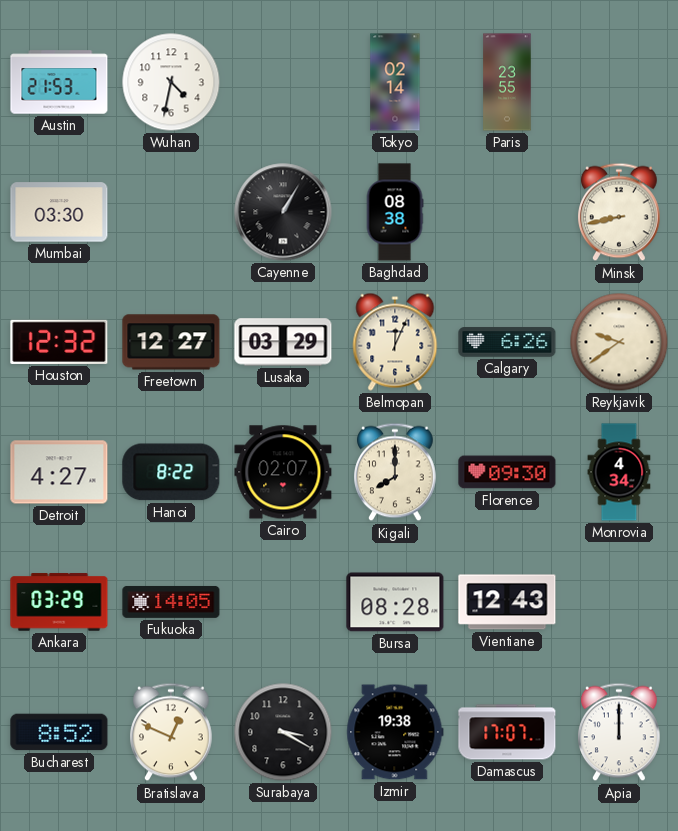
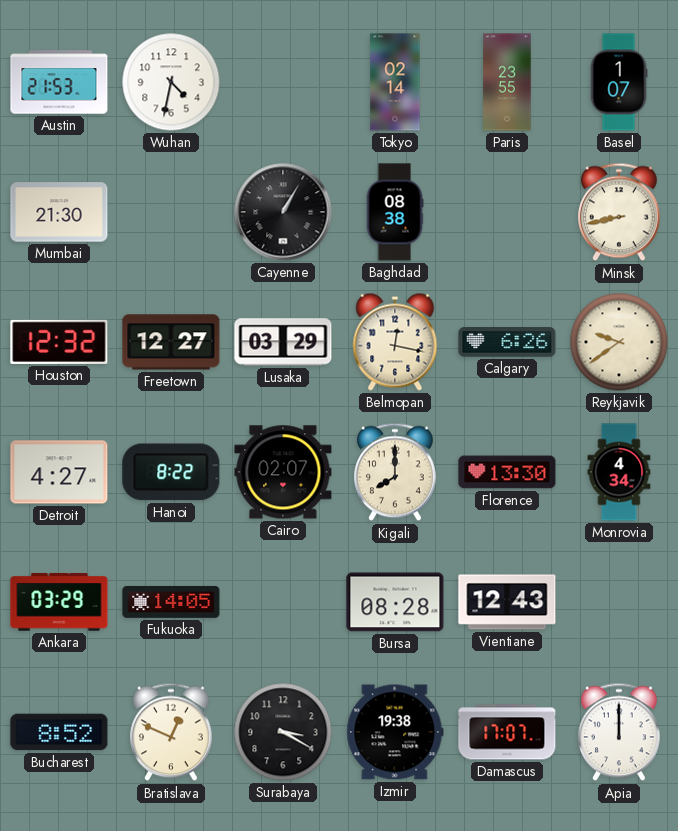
Basel: none -> 1:07 (619, 82)
Mumbai: 03:30 -> 21:30 (59, 212)
Belmopan: 12:04 -> 12:17 (395, 342)
Florence: 09:30 -> 13:30 (507, 472)
